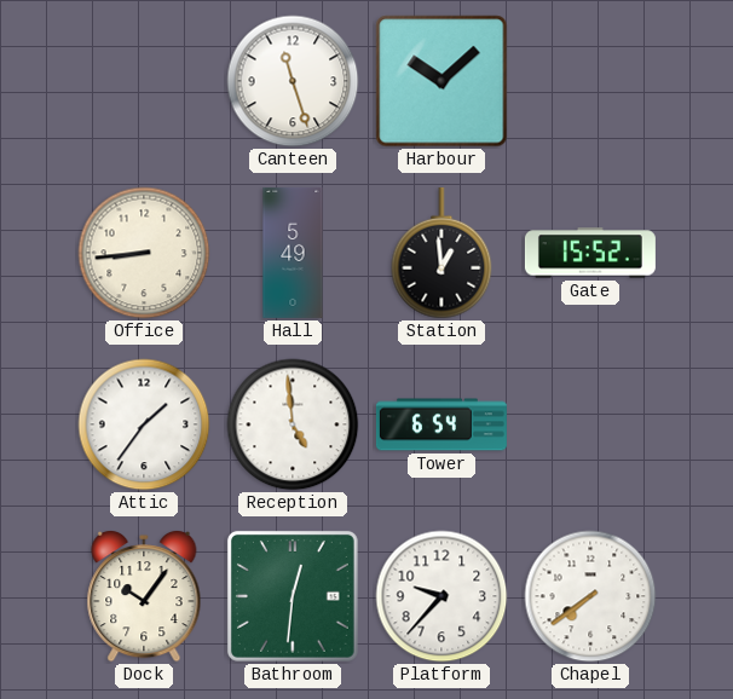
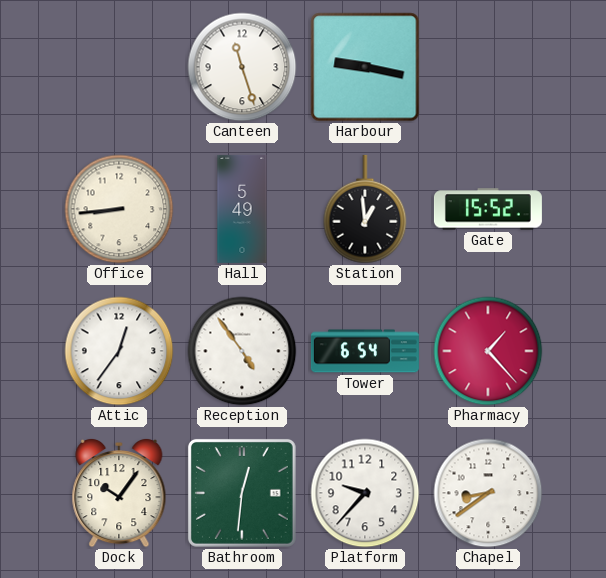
Harbour: 10:08 -> 9:17 (365, 67)
Attic: 1:36 -> 12:36 (119, 351)
Reception: 4:59 -> 4:54 (242, 351)
Pharmacy: none -> 1:23 (488, 351)
Chapel: 7:39 -> 8:39 (488, 493)
